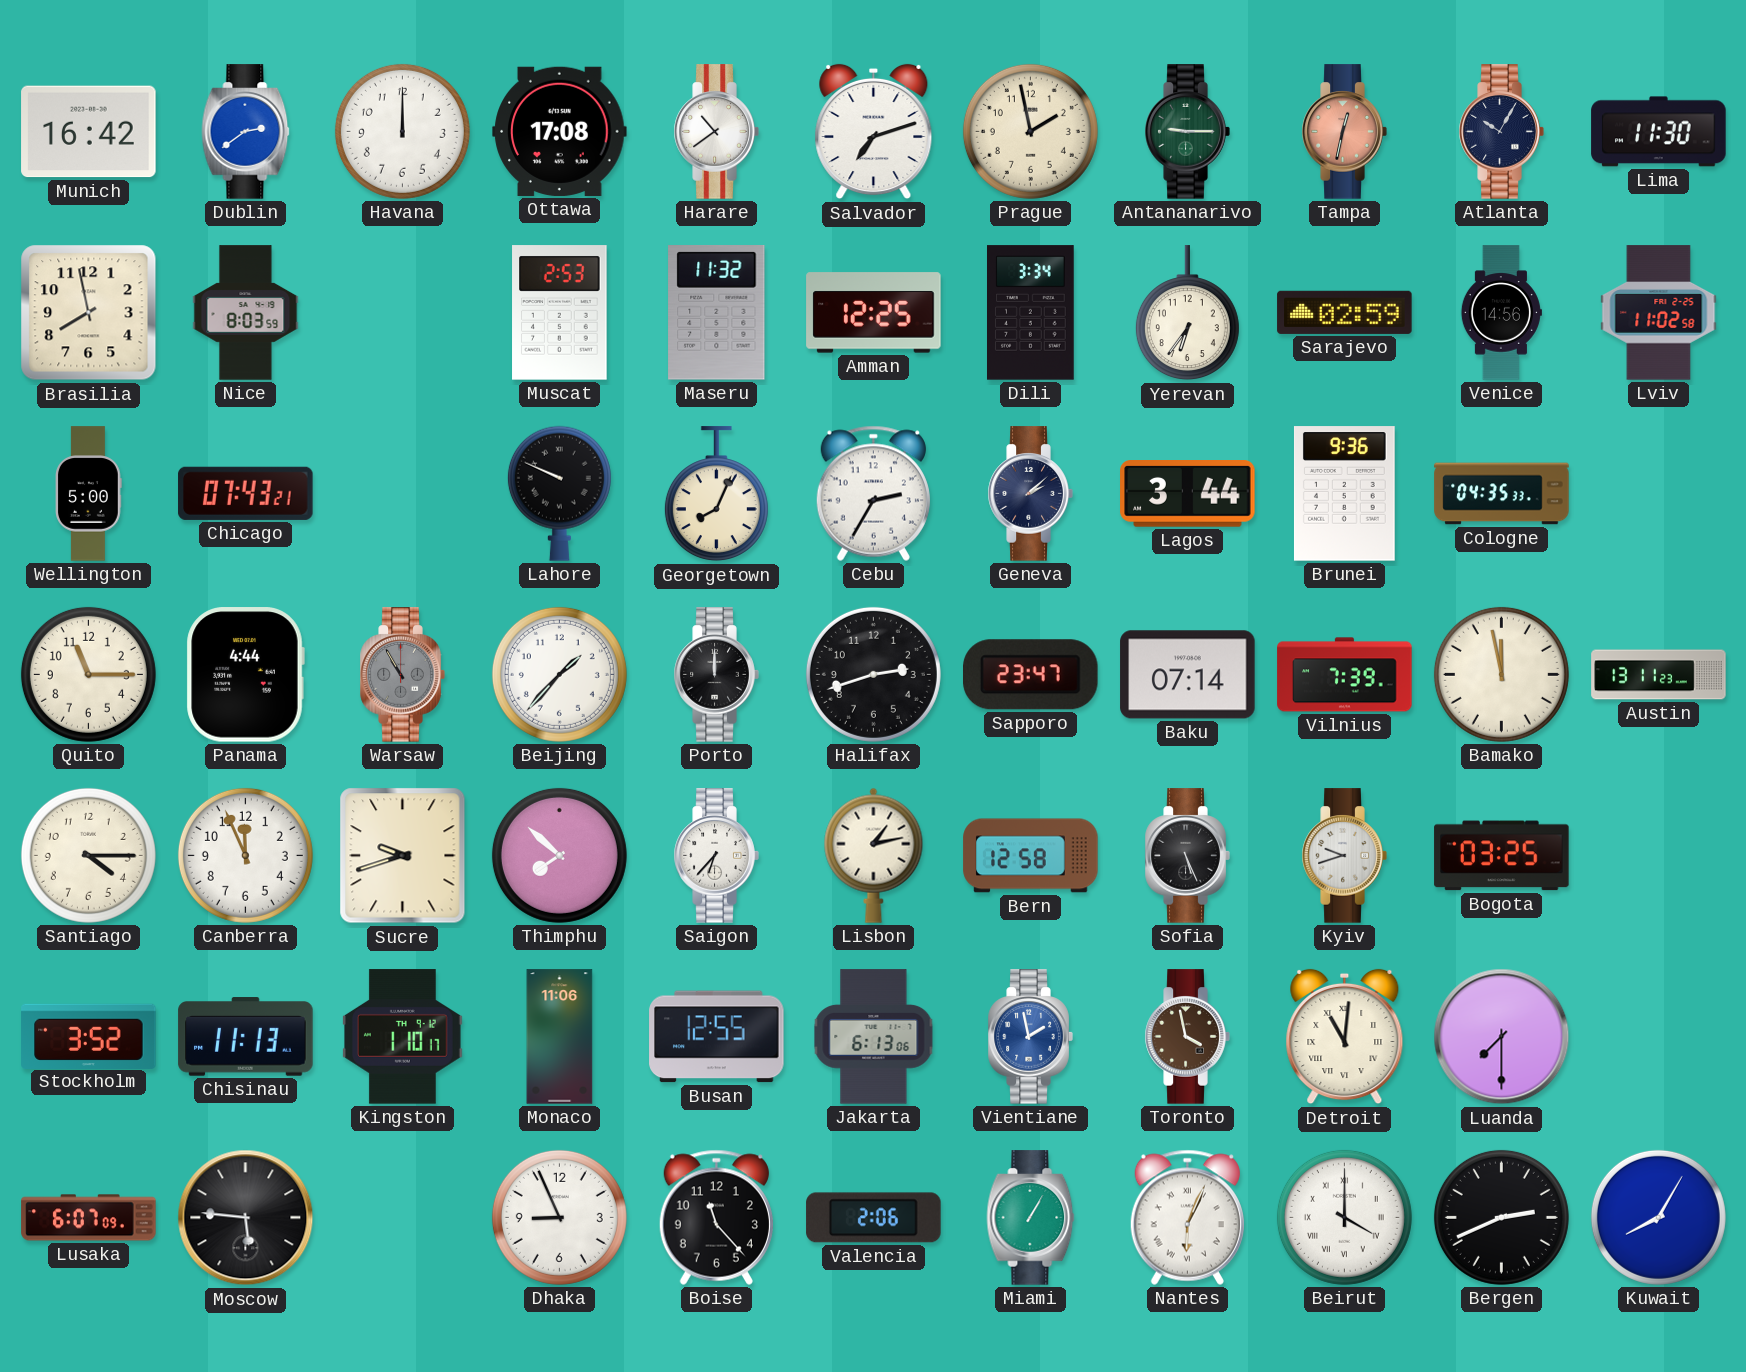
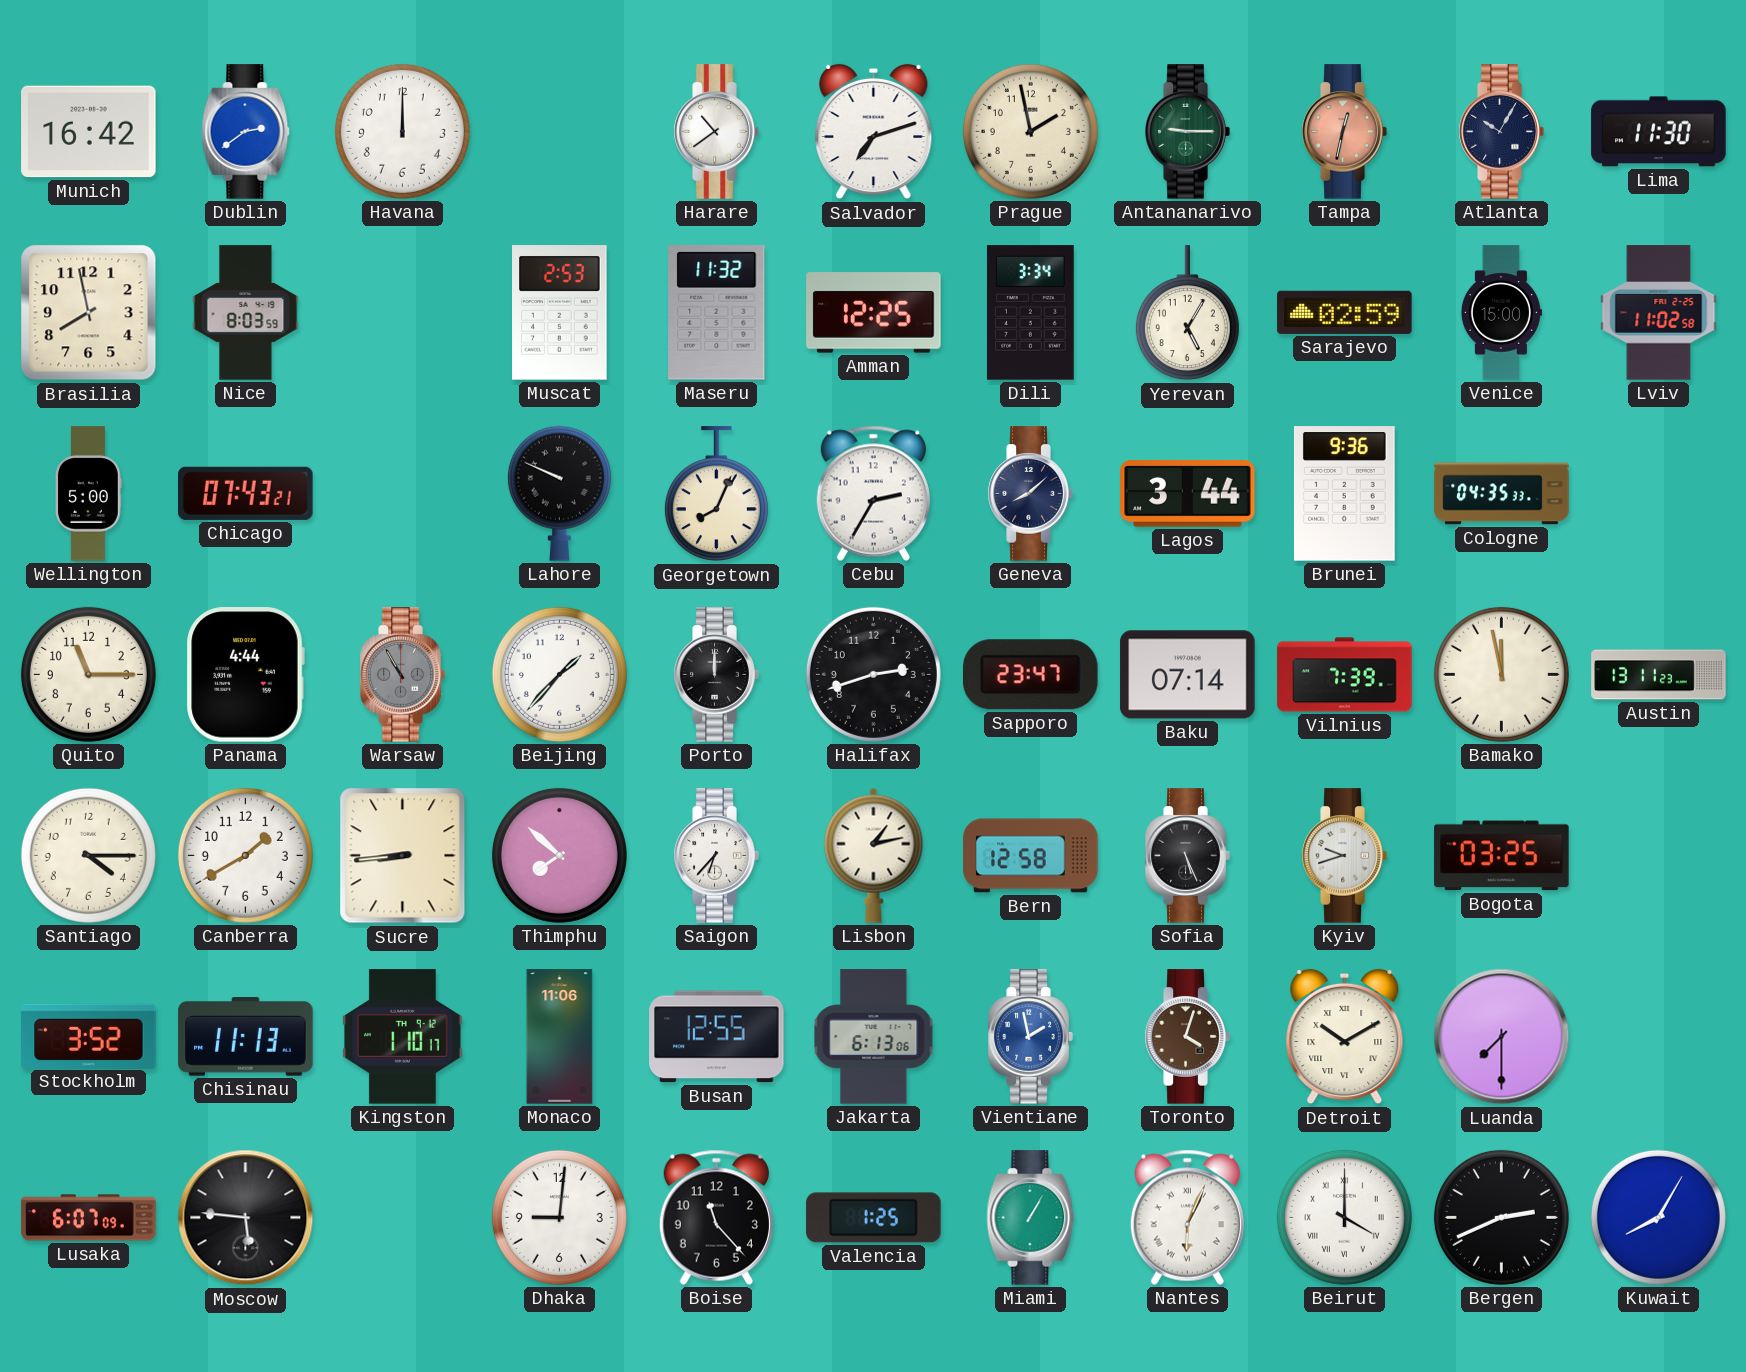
Ottawa: 17:08 -> none (560, 131)
Yerevan: 6:36 -> 5:05 (1187, 313)
Venice: 14:56 -> 15:00 (1501, 313)
Geneva: 2:08 -> 8:08 (1030, 494)
Canberra: 11:56 -> 1:40 (245, 855)
Sucre: 9:42 -> 8:44 (403, 856)
Toronto: 3:58 -> 4:03 (1187, 1037)
Detroit: 11:01 -> 10:10 (1345, 1037)
Dhaka: 8:56 -> 9:01 (559, 1217)
Valencia: 2:06 -> 1:25 (874, 1218)
